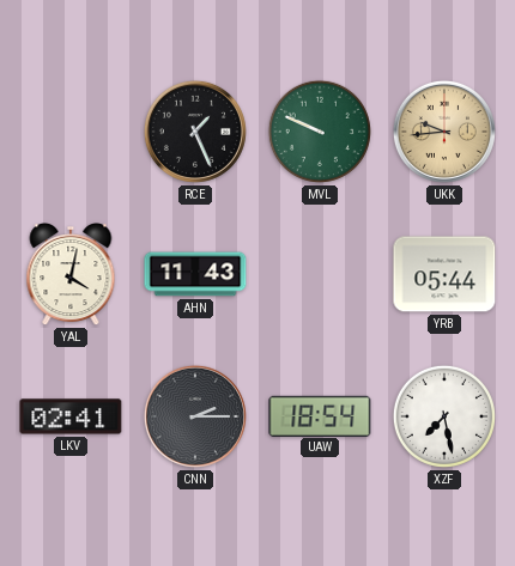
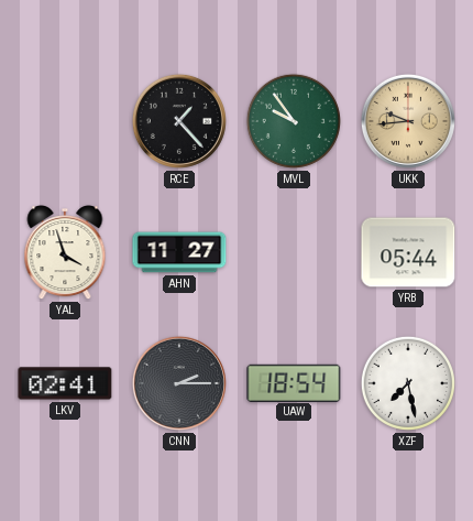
RCE: 1:26 -> 1:23 (179, 121)
MVL: 9:49 -> 9:54 (294, 121)
YAL: 4:02 -> 3:57 (65, 253)
AHN: 11:43 -> 11:27 (179, 252)
